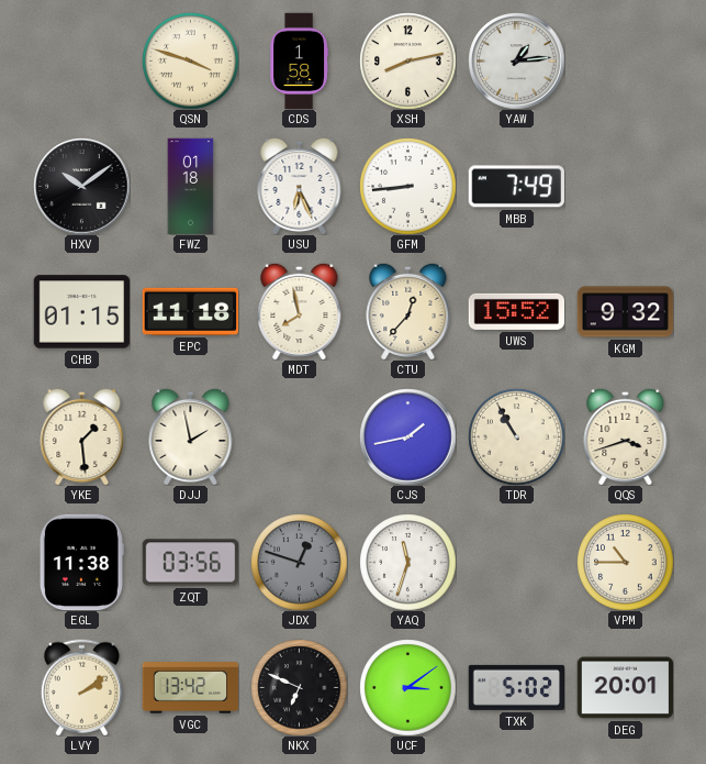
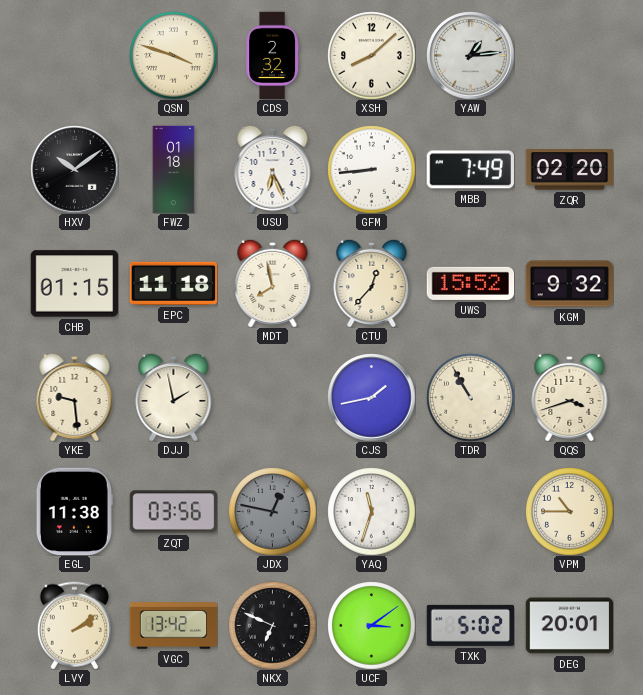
CDS: 1:58 -> 2:32 (272, 55)
XSH: 8:13 -> 8:08 (371, 55)
ZQR: none -> 02:20 (569, 170)
YKE: 1:29 -> 9:29 (75, 397)
JDX: 12:48 -> 12:47 (272, 511)
